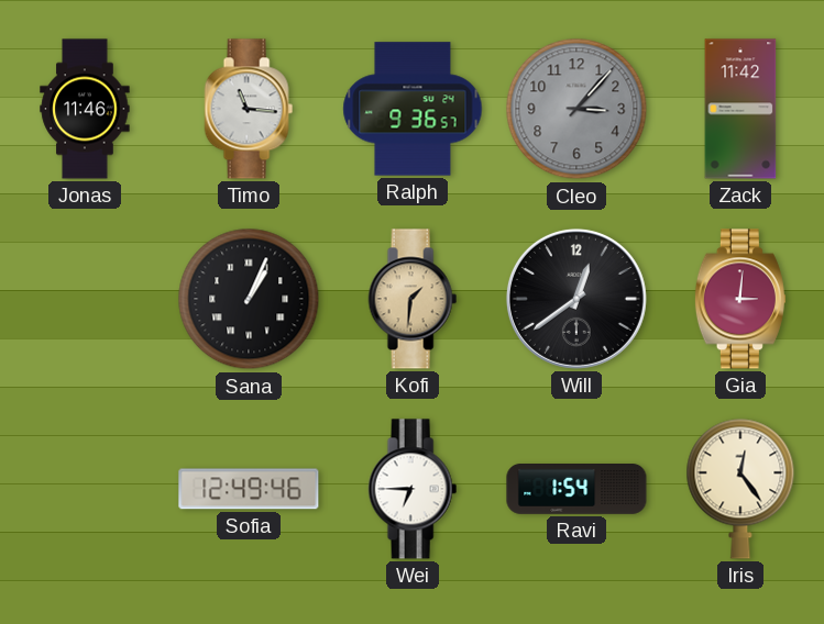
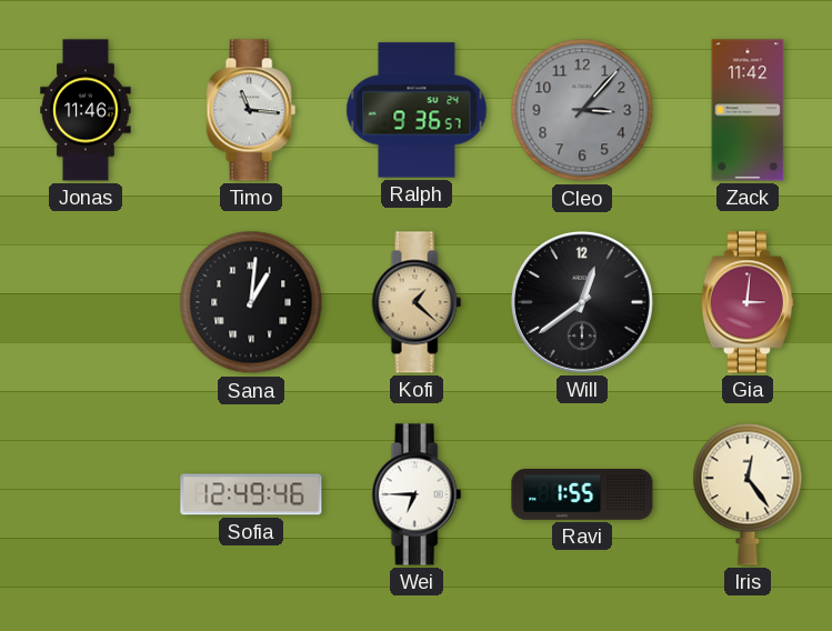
Sana: 1:04 -> 1:01 (251, 302)
Kofi: 1:31 -> 1:22 (417, 302)
Ravi: 1:54 -> 1:55 (582, 495)
